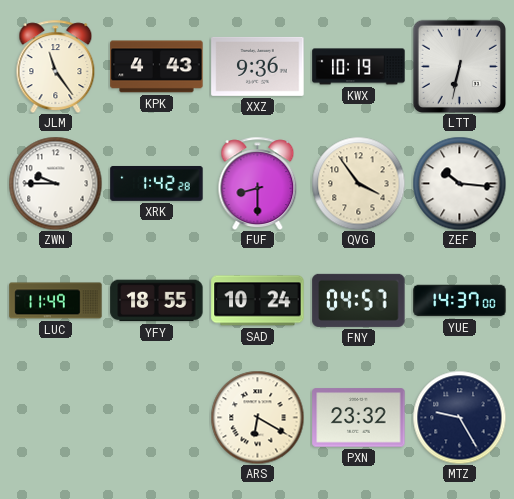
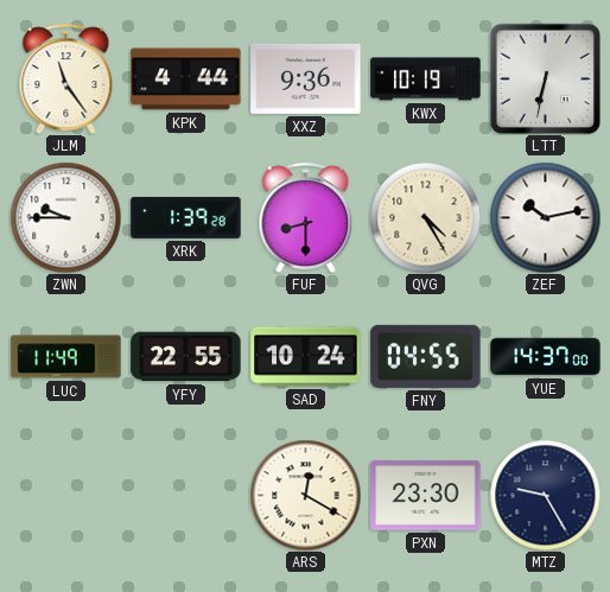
KPK: 4:43 -> 4:44 (186, 79)
XRK: 1:42 -> 1:39 (186, 217)
QVG: 3:54 -> 4:25 (425, 217)
ZEF: 10:16 -> 10:13 (545, 217)
YFY: 18:55 -> 22:55 (186, 357)
FNY: 04:57 -> 04:55 (426, 356)
ARS: 6:20 -> 12:20 (305, 495)
PXN: 23:32 -> 23:30 (426, 496)
